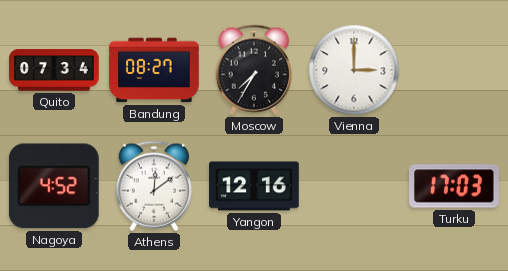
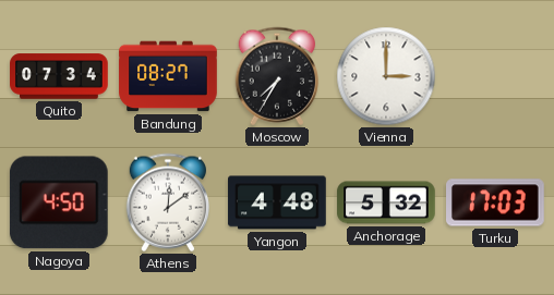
Nagoya: 4:52 -> 4:50 (59, 202)
Yangon: 12:16 -> 4:48 (277, 202)
Anchorage: none -> 5:32 (386, 202)
